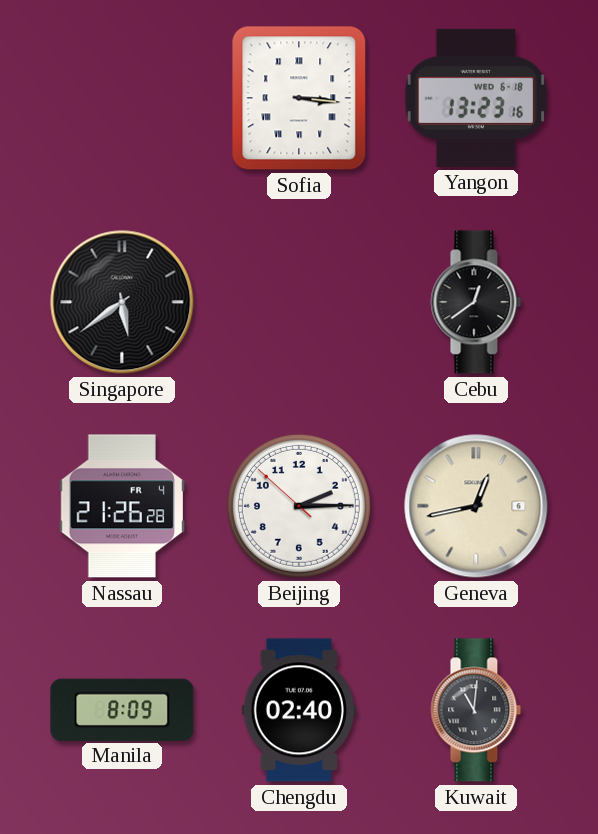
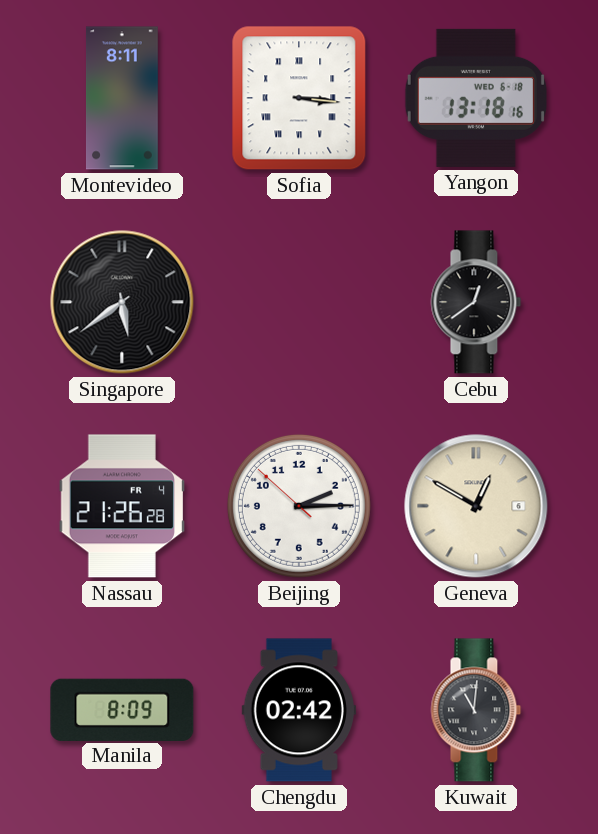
Montevideo: none -> 8:11 (122, 98)
Yangon: 13:23 -> 13:18 (476, 98)
Geneva: 12:43 -> 12:50 (476, 506)
Chengdu: 02:40 -> 02:42 (298, 710)
